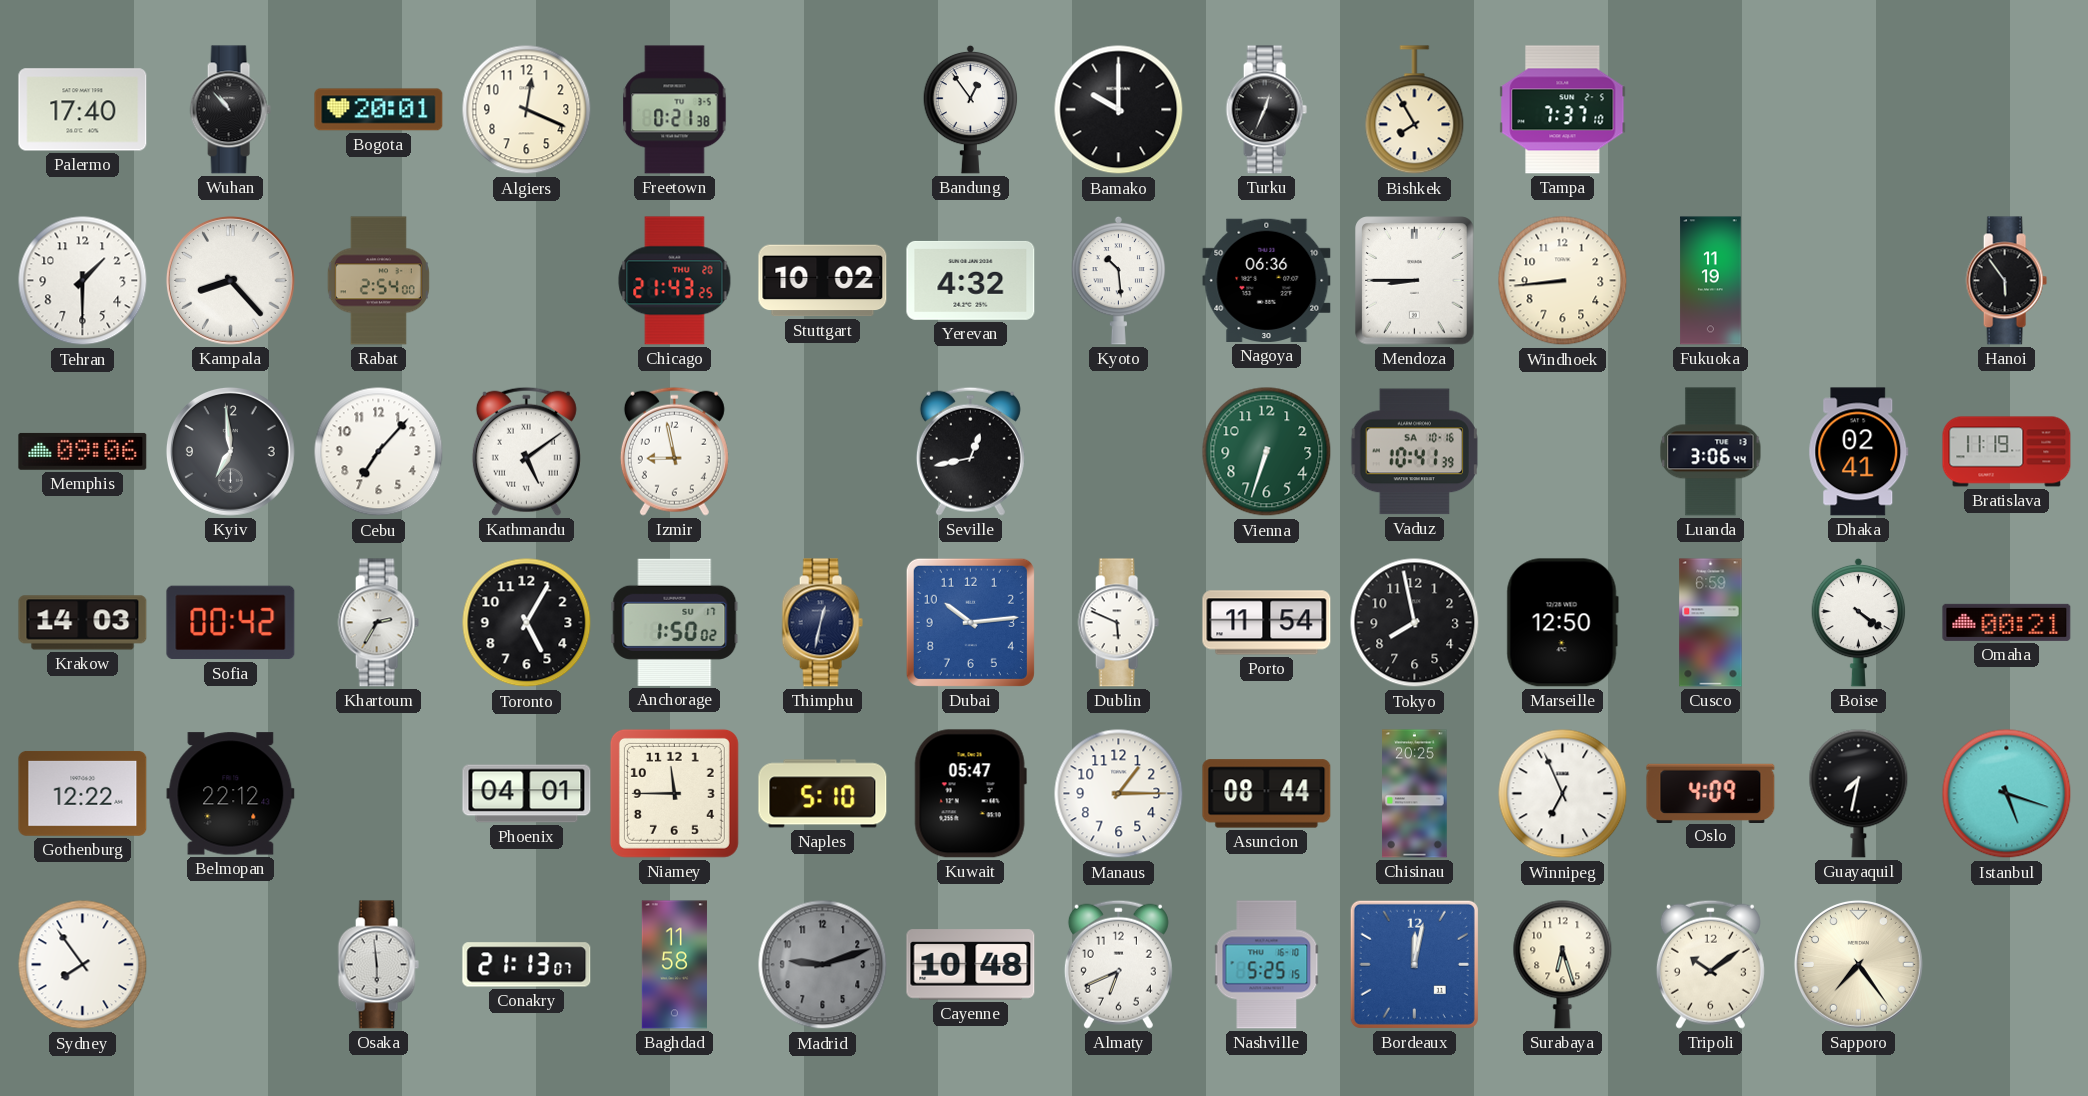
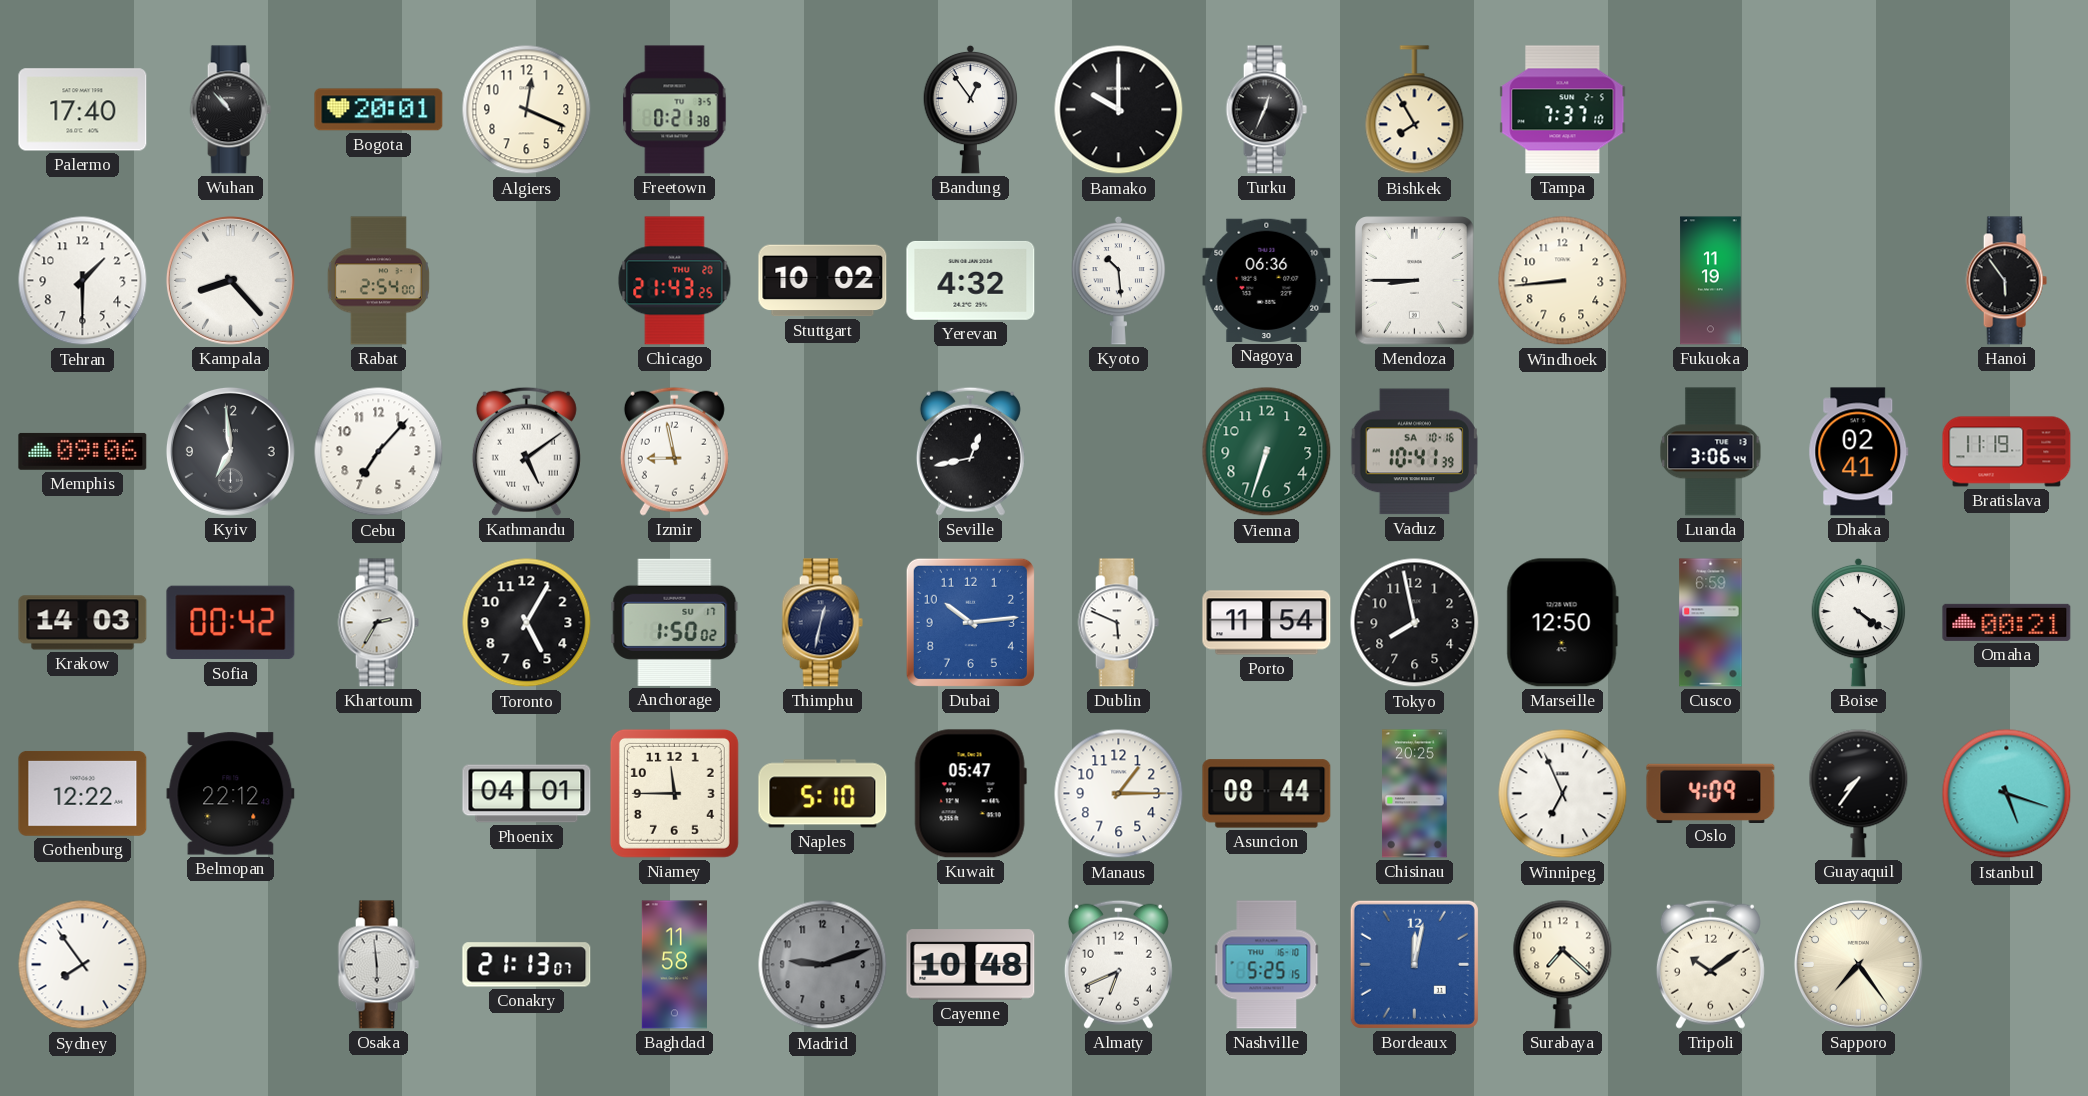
Guayaquil: 7:32 -> 7:36 (1859, 793)
Surabaya: 6:27 -> 7:22 (1563, 964)
